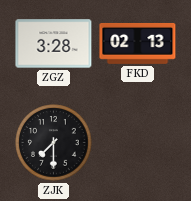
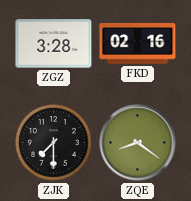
FKD: 02:13 -> 02:16 (138, 43)
ZQE: none -> 8:21 (138, 143)
